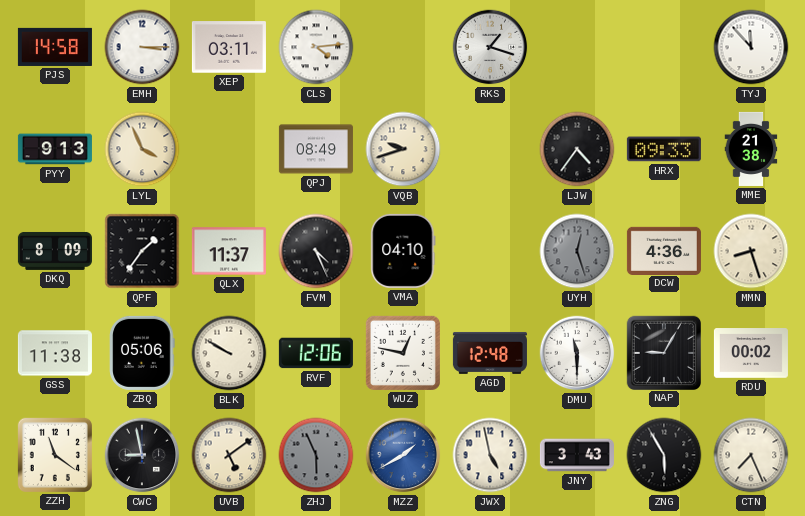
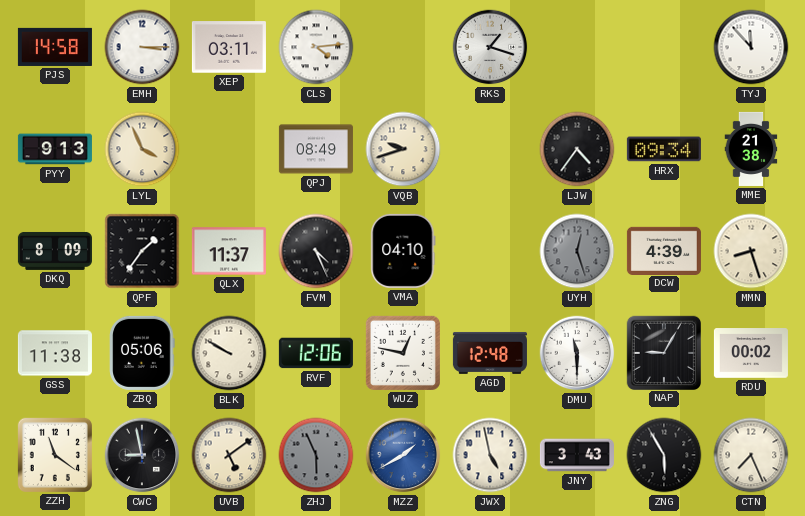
HRX: 09:33 -> 09:34 (664, 149)
DCW: 4:36 -> 4:39 (664, 250)
